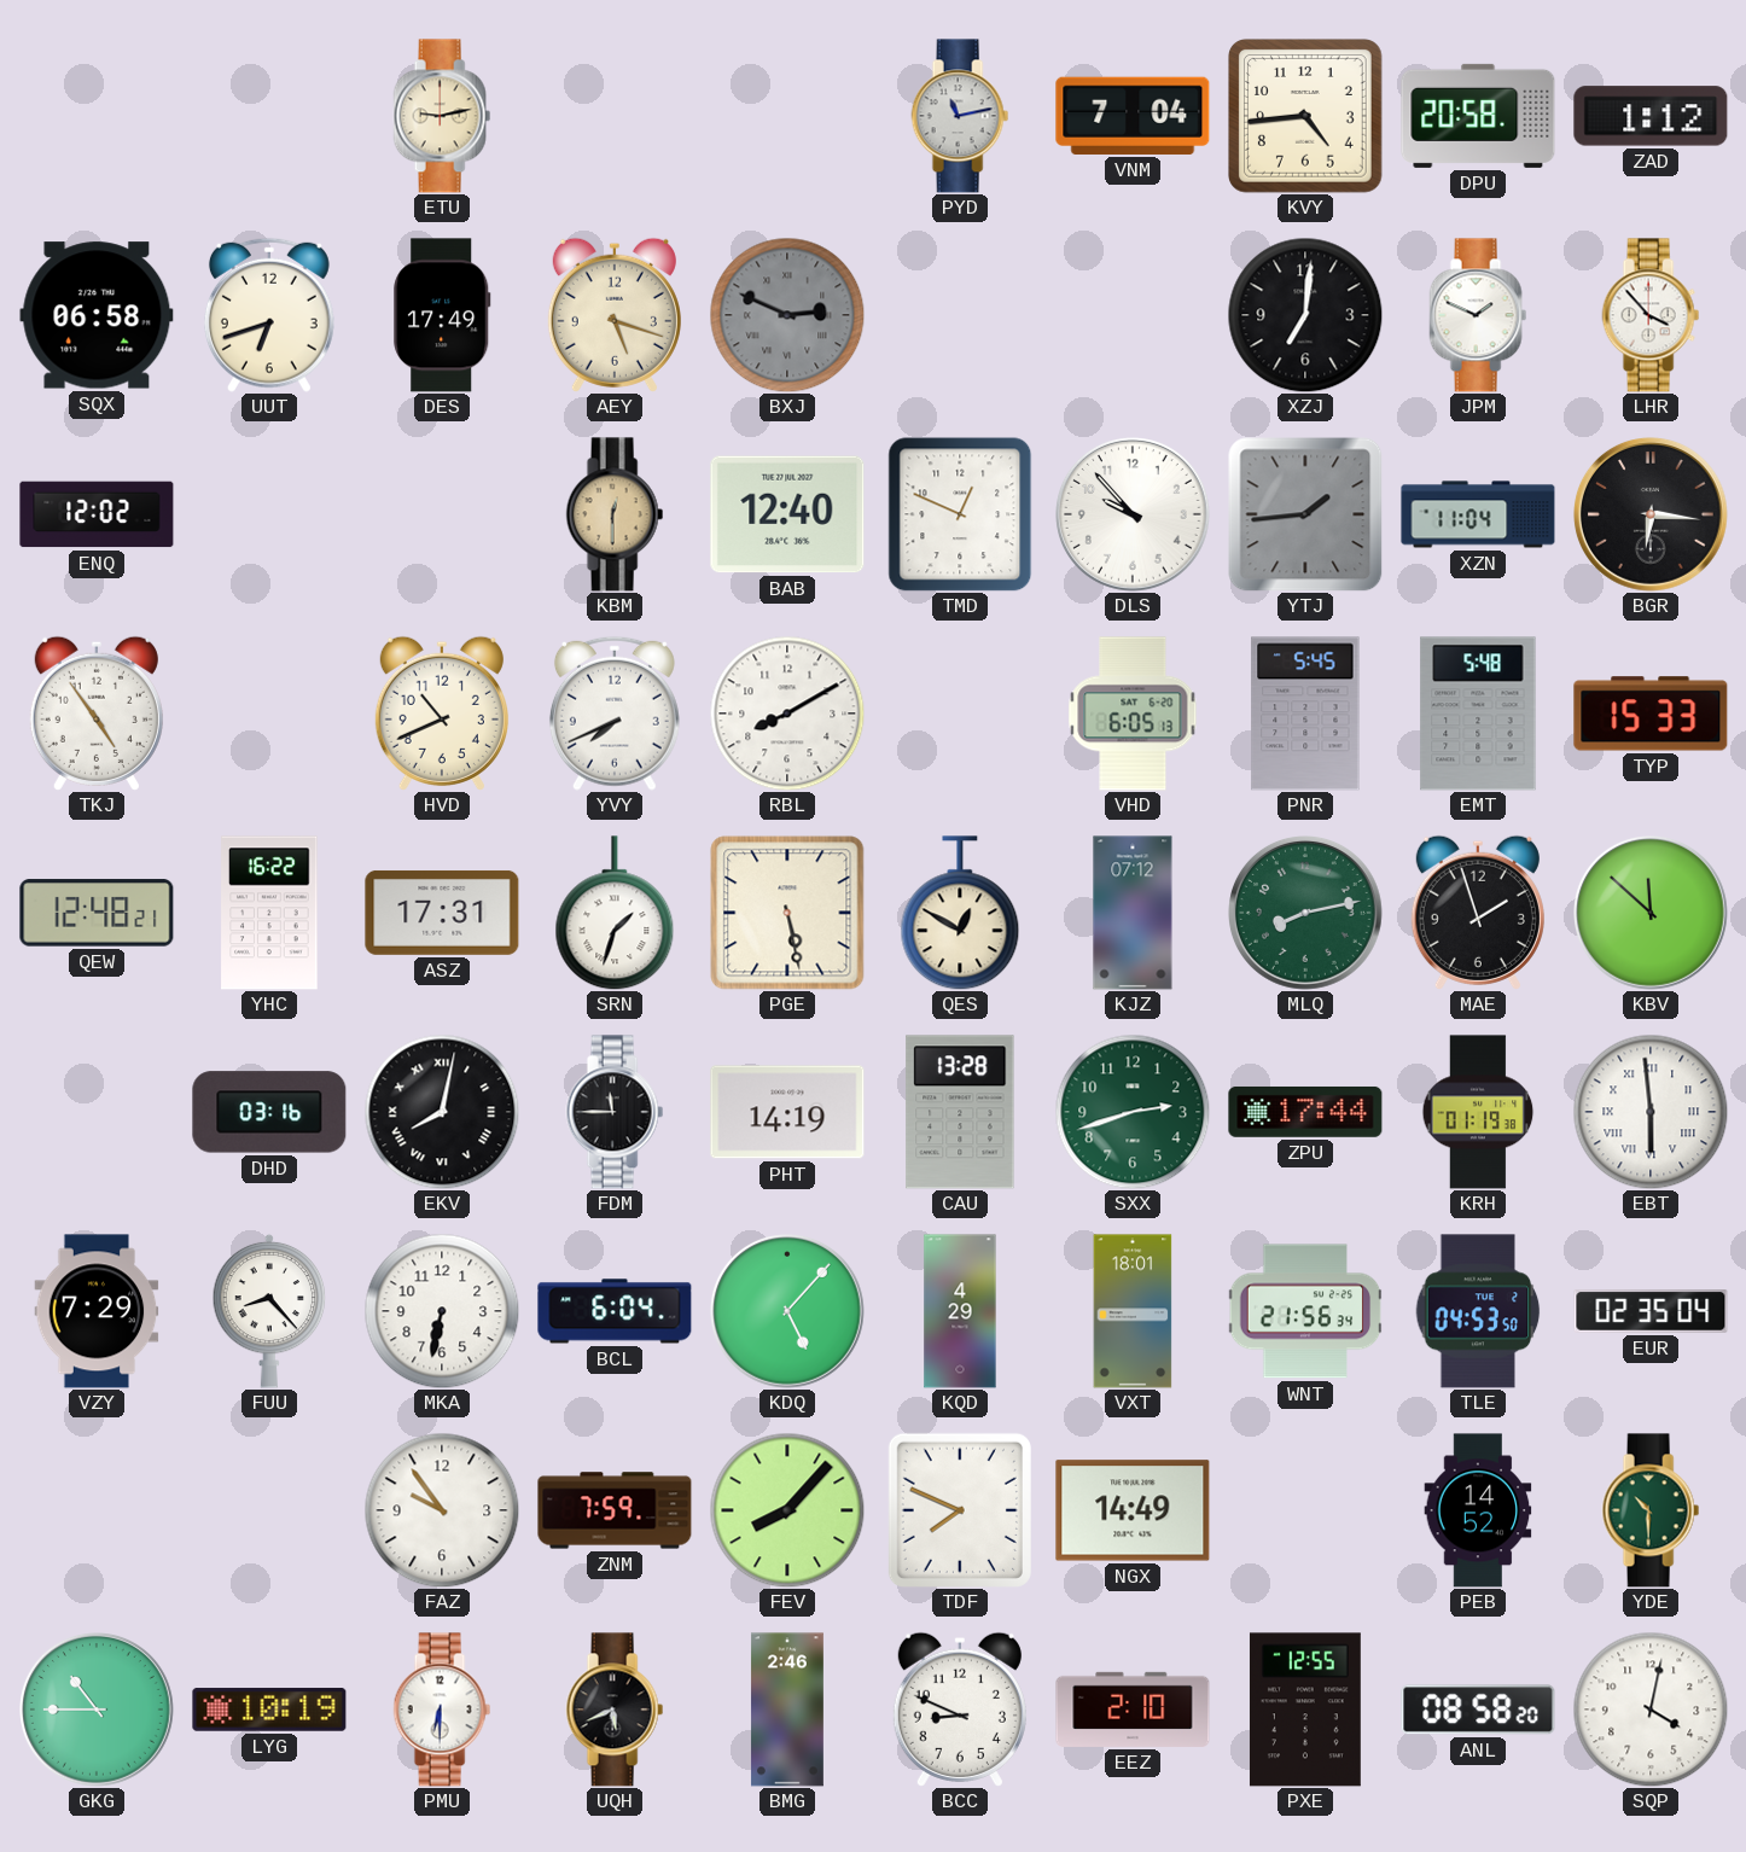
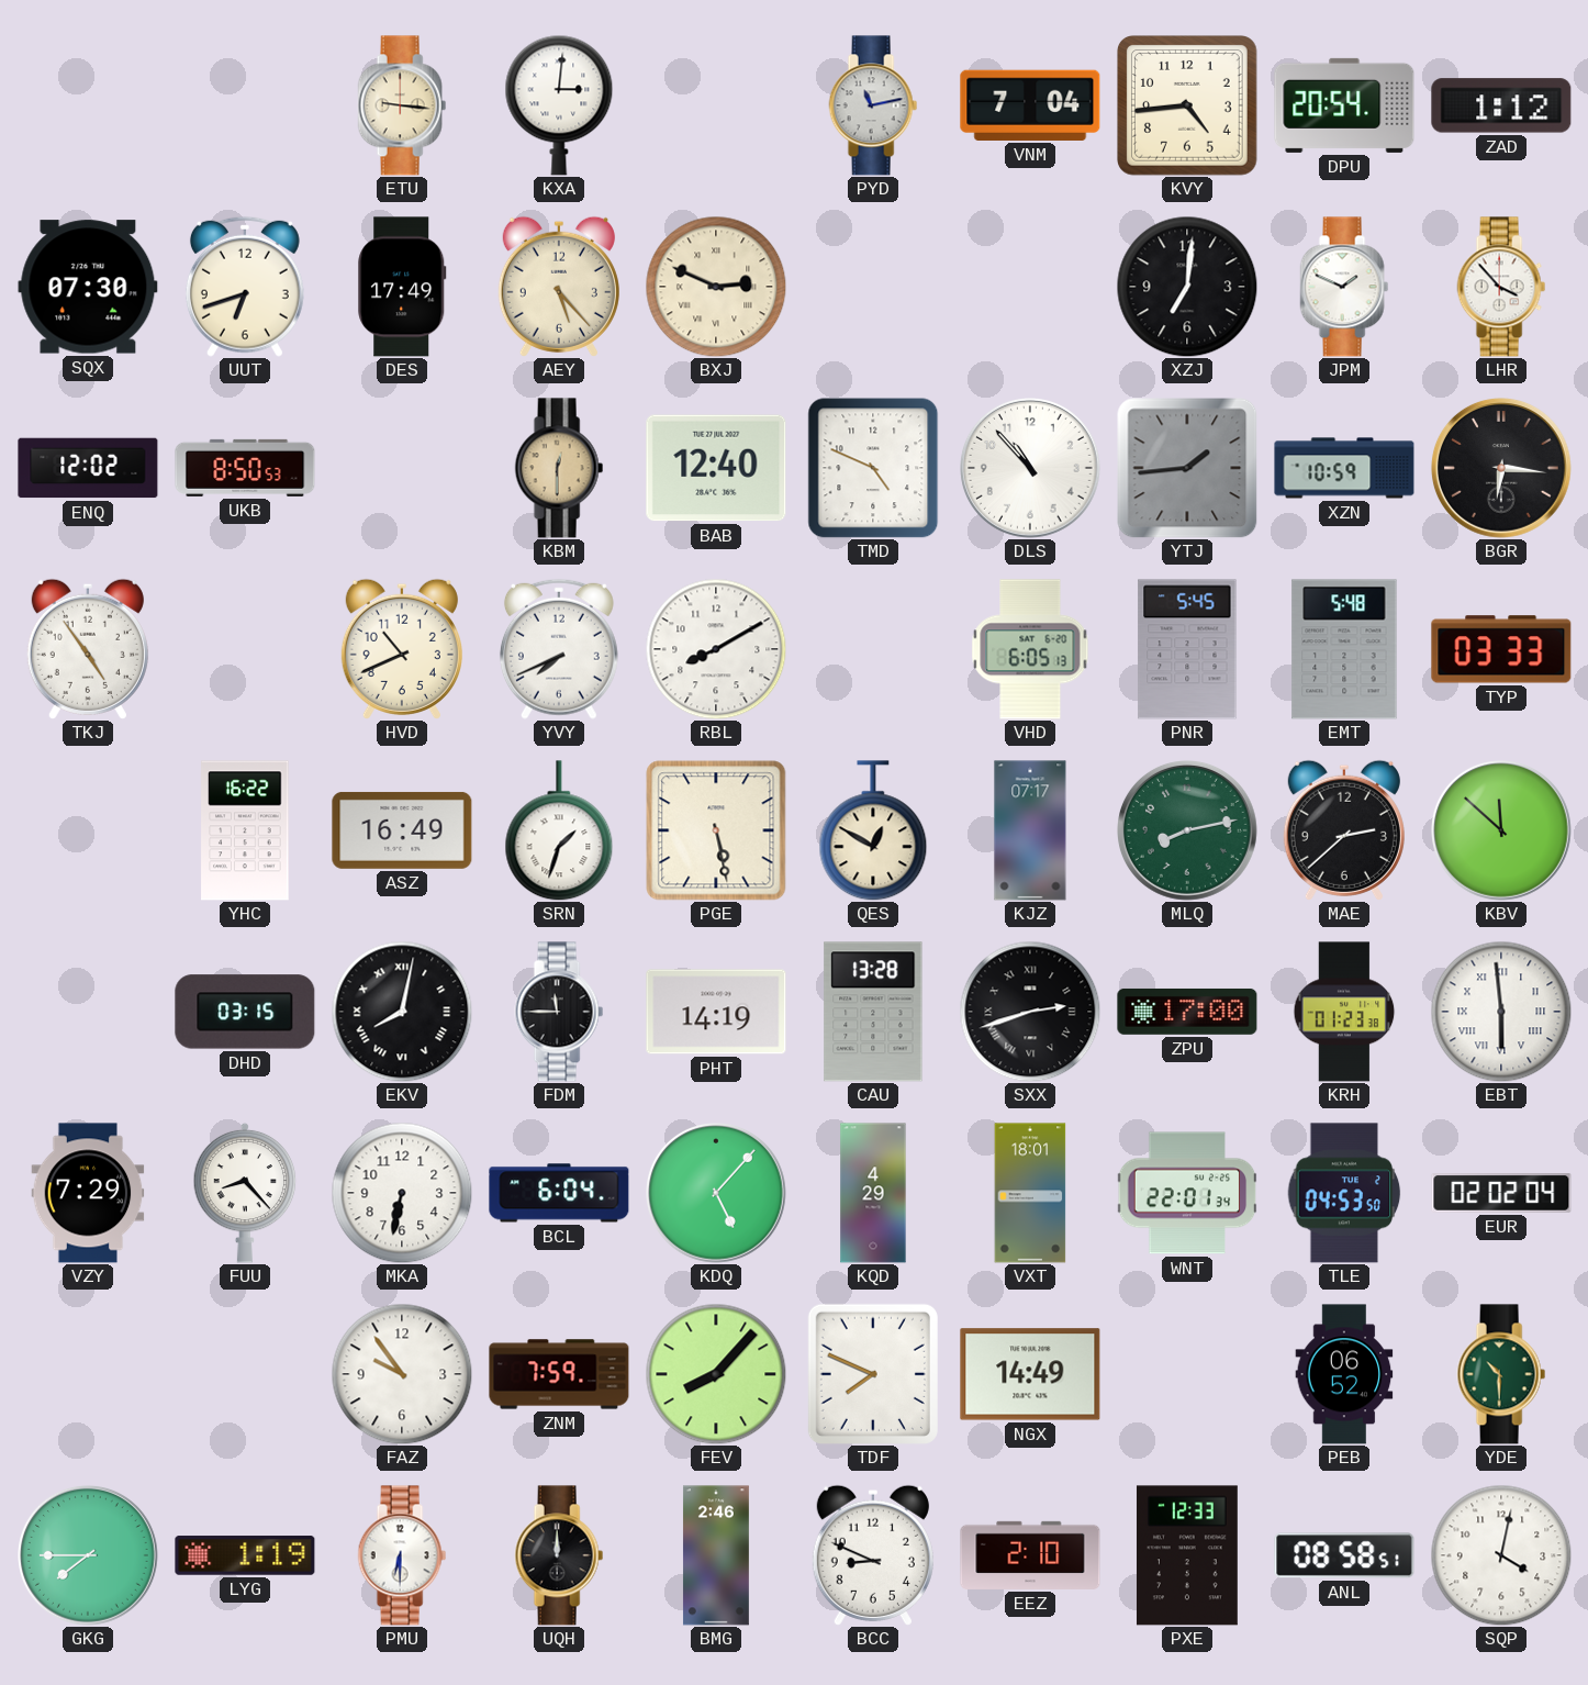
ETU: 9:13 -> 9:16 (402, 105)
KXA: none -> 3:01 (559, 105)
DPU: 20:58 -> 20:54 (1344, 105)
SQX: 06:58 -> 07:30 (88, 287)
AEY: 5:18 -> 5:23 (559, 287)
BXJ dial: grey -> cream (716, 287)
UKB: none -> 8:50 (245, 468)
TMD: 12:49 -> 4:49 (873, 468)
DLS: 9:53 -> 10:53 (1031, 469)
XZN: 11:04 -> 10:59 (1344, 468)
TYP: 15:33 -> 03:33 (1501, 649)
QEW: 12:48 -> none (97, 913)
ASZ: 17:31 -> 16:49 (402, 830)
KJZ: 07:12 -> 07:17 (1030, 830)
MAE: 1:57 -> 2:38 (1344, 830)
DHD: 03:16 -> 03:15 (245, 1012)
SXX dial: green -> black (1030, 1012)
SXX numerals: Arabic -> Roman (1030, 1012)
ZPU: 17:44 -> 17:00 (1187, 1012)
KRH: 01:19 -> 01:23 (1344, 1012)
WNT: 21:56 -> 22:01 (1187, 1193)
EUR: 02:35 -> 02:02 (1501, 1193)
PEB: 14:52 -> 06:52 (1344, 1374)
GKG: 10:45 -> 7:45 (89, 1556)
LYG: 10:19 -> 1:19 (245, 1555)
UQH: 5:41 -> 12:00 (559, 1555)
PXE: 12:55 -> 12:33 (1187, 1555)
ANL: 08:58:20 -> 08:58:51 (1344, 1555)
